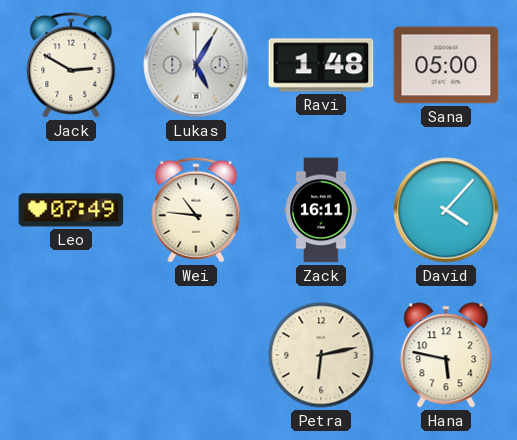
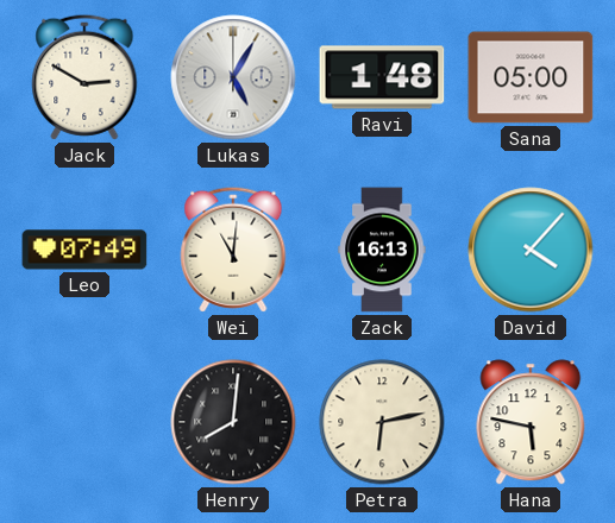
Wei: 10:46 -> 11:01 (233, 250)
Zack: 16:11 -> 16:13 (382, 250)
Henry: none -> 8:01 (233, 422)
